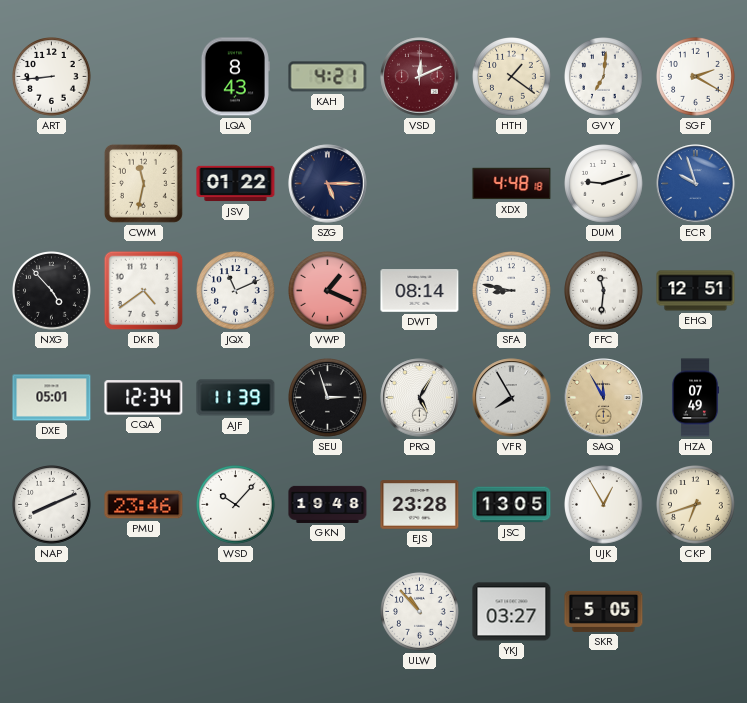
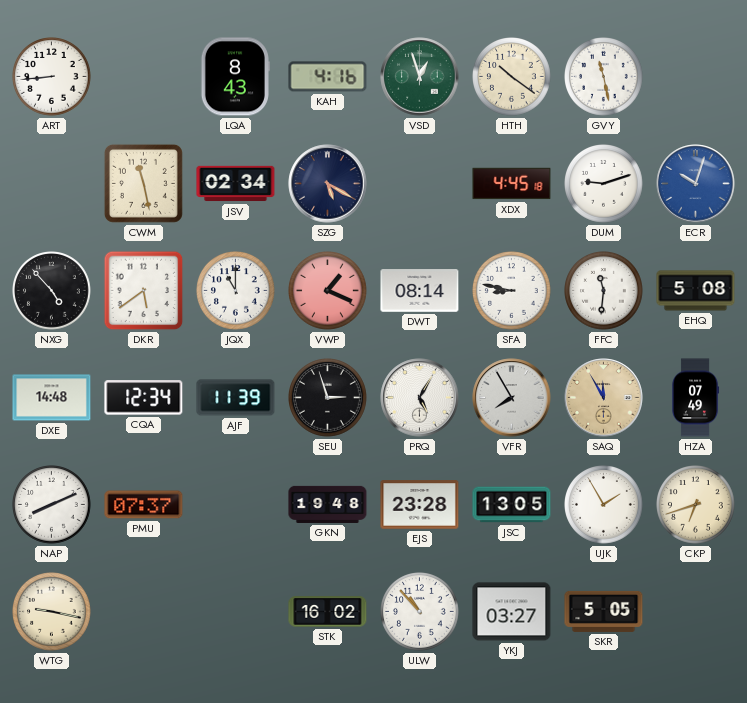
KAH: 4:21 -> 4:16 (328, 77)
VSD: 12:11 -> 12:57 (420, 77)
VSD dial: burgundy -> green (420, 77)
HTH: 1:21 -> 10:21 (512, 77)
GVY: 7:01 -> 11:28 (604, 77)
SGF: 2:20 -> none (696, 77)
CWM: 11:32 -> 11:28 (143, 183)
JSV: 01:22 -> 02:34 (236, 184)
SZG: 5:15 -> 5:20 (328, 184)
XDX: 4:48 -> 4:45 (512, 184)
ECR: 9:57 -> 10:03 (696, 184)
DKR: 4:39 -> 5:39 (144, 291)
JQX: 11:11 -> 11:00 (236, 291)
EHQ: 12:51 -> 5:08 (696, 291)
DXE: 05:01 -> 14:48 (52, 398)
PMU: 23:46 -> 07:37 (144, 505)
WSD: 10:07 -> none (236, 505)
UJK: 12:55 -> 1:55 (604, 505)
WTG: none -> 9:17 (52, 612)
STK: none -> 16:02 (328, 612)
